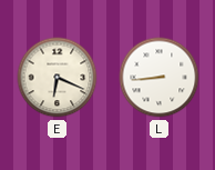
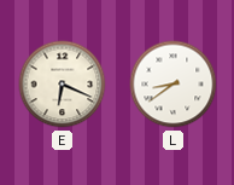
L: 8:44 -> 8:39 (174, 85)
